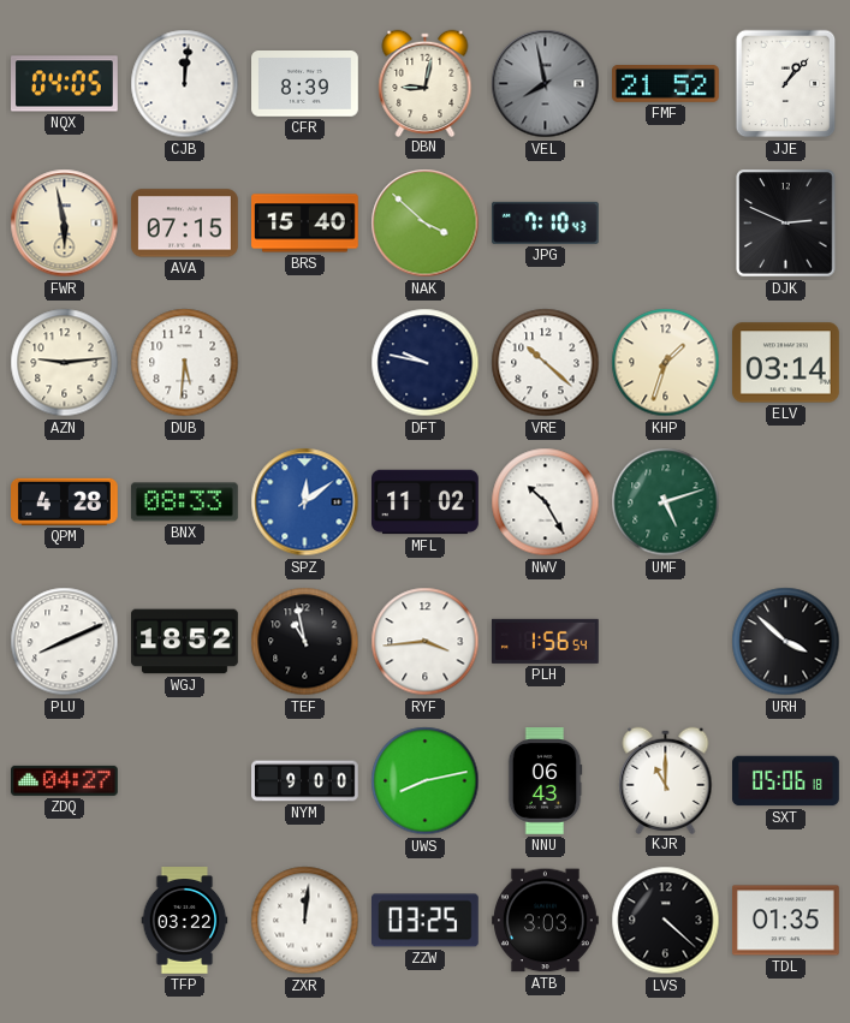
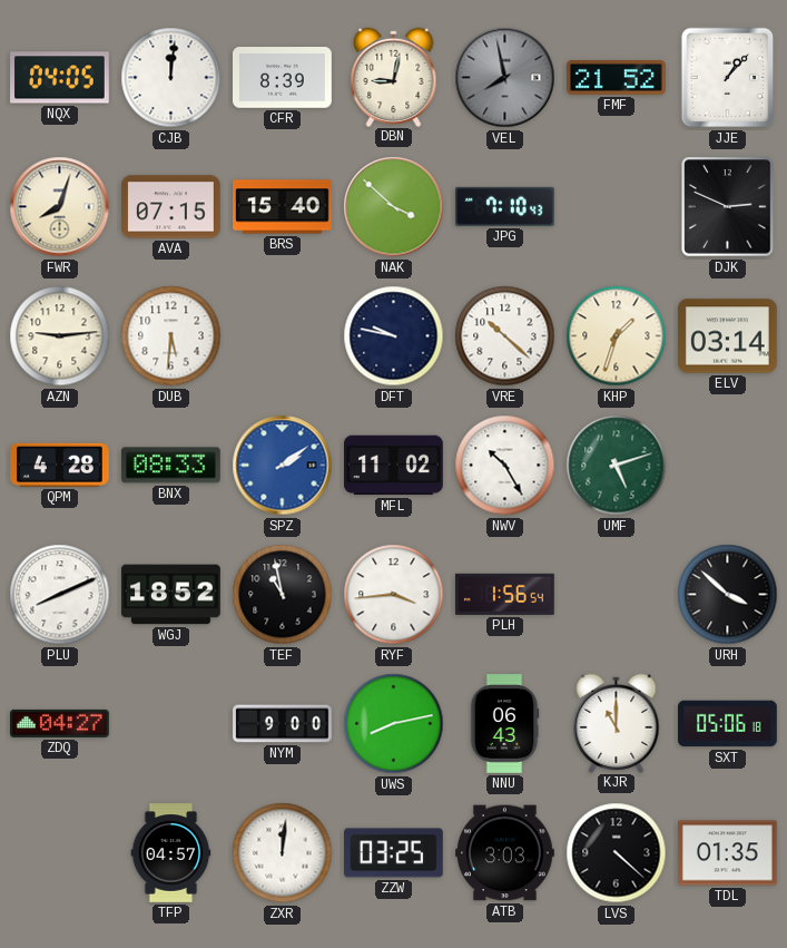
FWR: 5:58 -> 8:03 (60, 207)
SPZ: 12:09 -> 2:09 (283, 466)
TFP: 03:22 -> 04:57 (171, 853)
